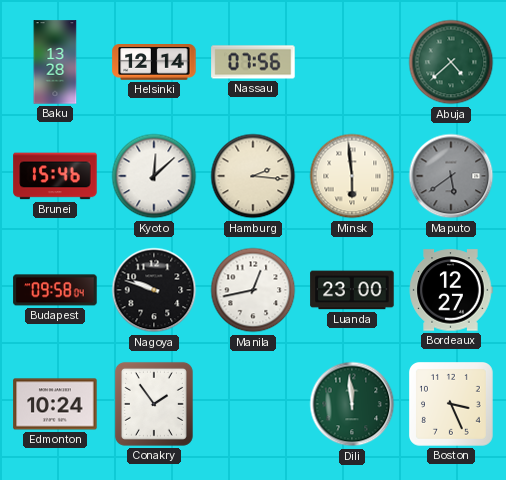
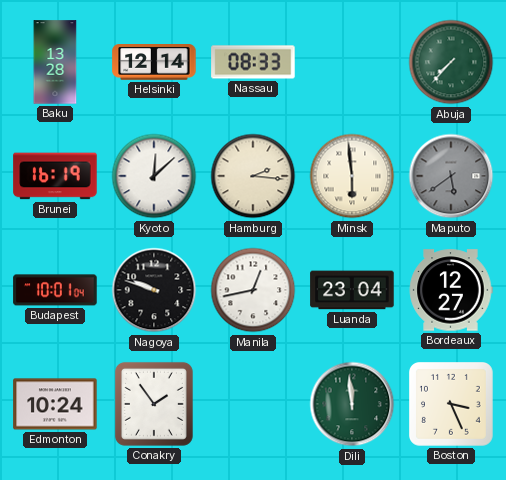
Nassau: 07:56 -> 08:33 (253, 62)
Abuja: 4:38 -> 7:37 (451, 62)
Brunei: 15:46 -> 16:19 (55, 176)
Budapest: 09:58 -> 10:01 (55, 290)
Luanda: 23:00 -> 23:04 (352, 290)
